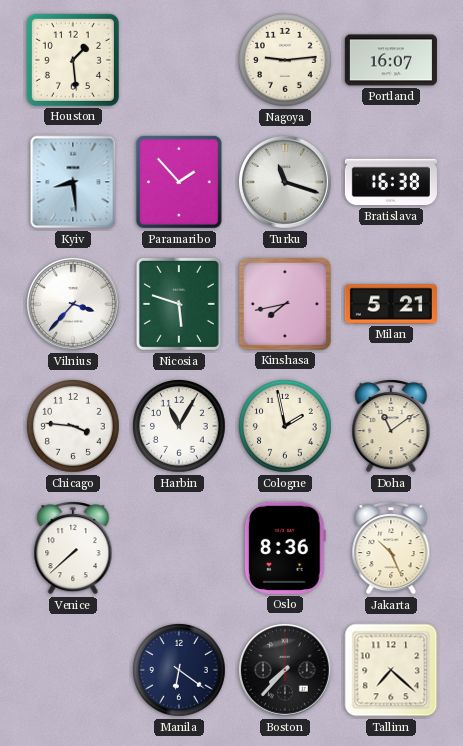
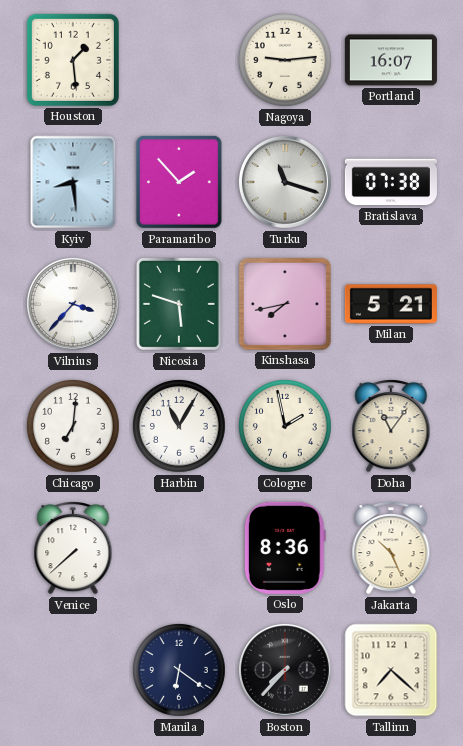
Bratislava: 16:38 -> 07:38 (391, 182)
Chicago: 3:46 -> 7:01 (74, 427)
Doha: 11:09 -> 11:06 (391, 427)
